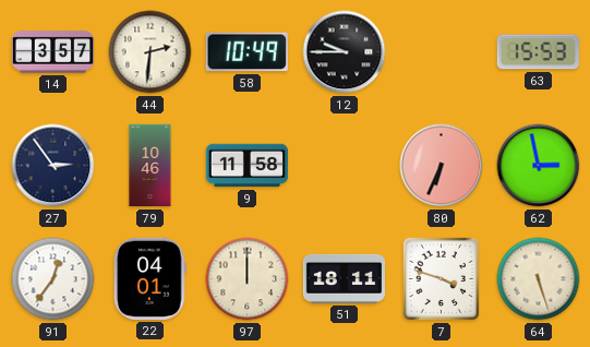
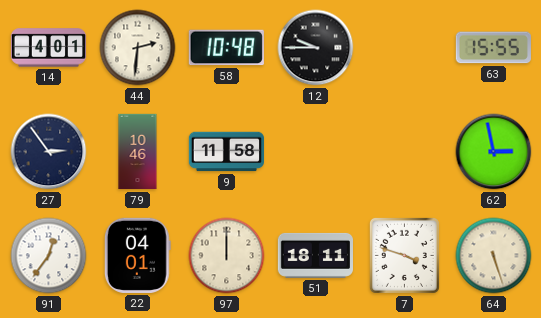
14: 3:57 -> 4:01 (49, 48)
58: 10:49 -> 10:48 (226, 48)
63: 15:53 -> 15:55 (493, 48)
80: 6:34 -> none (442, 166)
